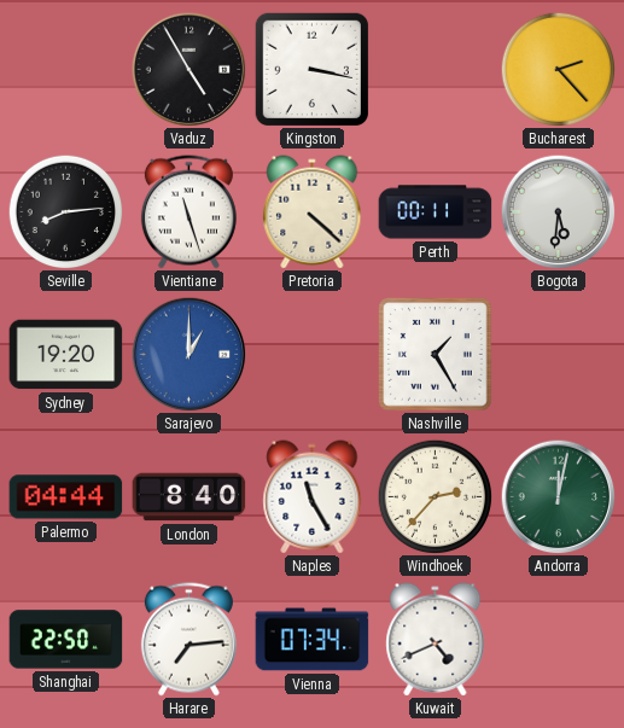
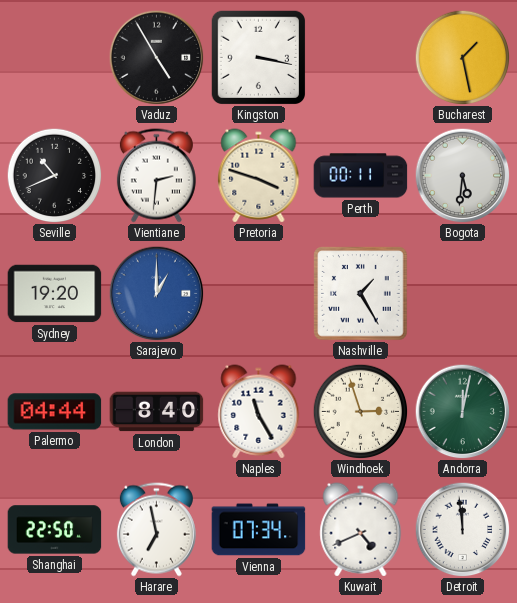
Bucharest: 2:23 -> 1:28 (462, 57)
Seville: 8:14 -> 10:41 (54, 175)
Vientiane: 11:27 -> 2:31 (156, 176)
Pretoria: 4:22 -> 3:48 (259, 176)
Windhoek: 2:37 -> 2:57 (360, 411)
Harare: 7:14 -> 6:58 (156, 530)
Detroit: none -> 11:59 (462, 529)
